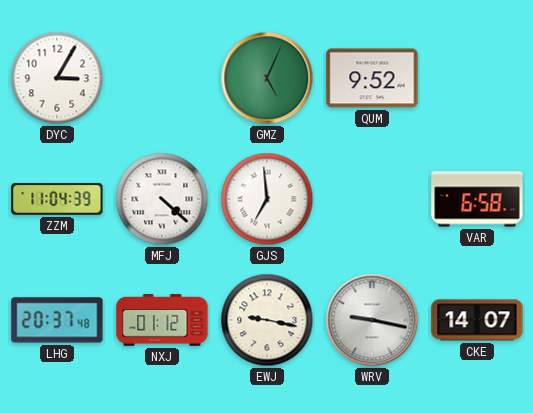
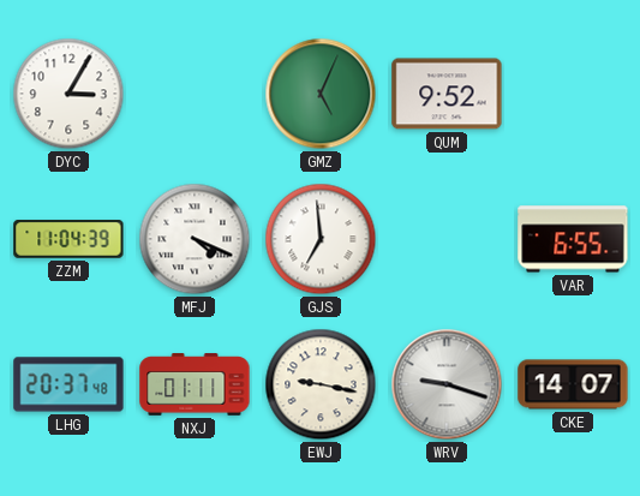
MFJ: 4:22 -> 4:19 (195, 239)
VAR: 6:58 -> 6:55 (573, 239)
NXJ: 01:12 -> 01:11 (195, 384)
WRV: 9:17 -> 9:18 (447, 384)
